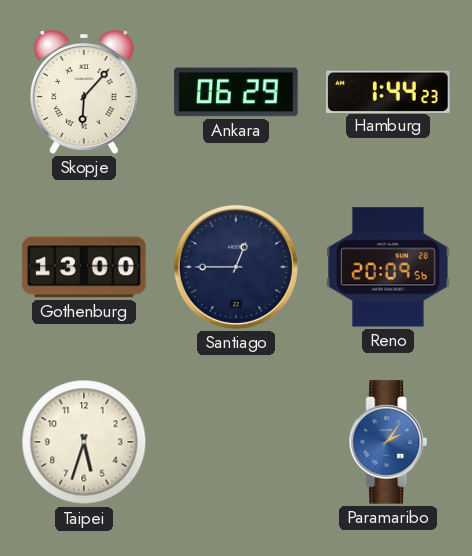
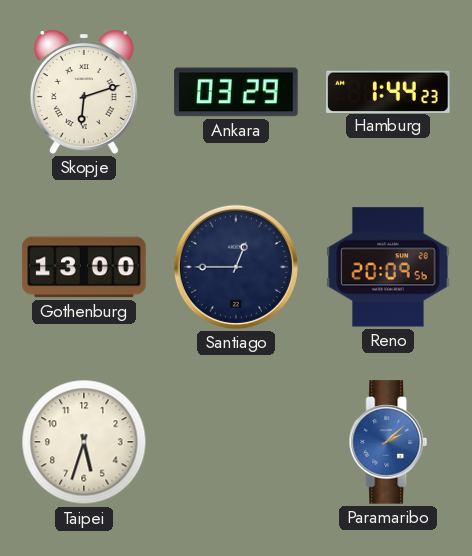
Skopje: 6:07 -> 6:12 (84, 93)
Ankara: 06:29 -> 03:29 (236, 92)
Paramaribo: 2:06 -> 2:08 (388, 442)
